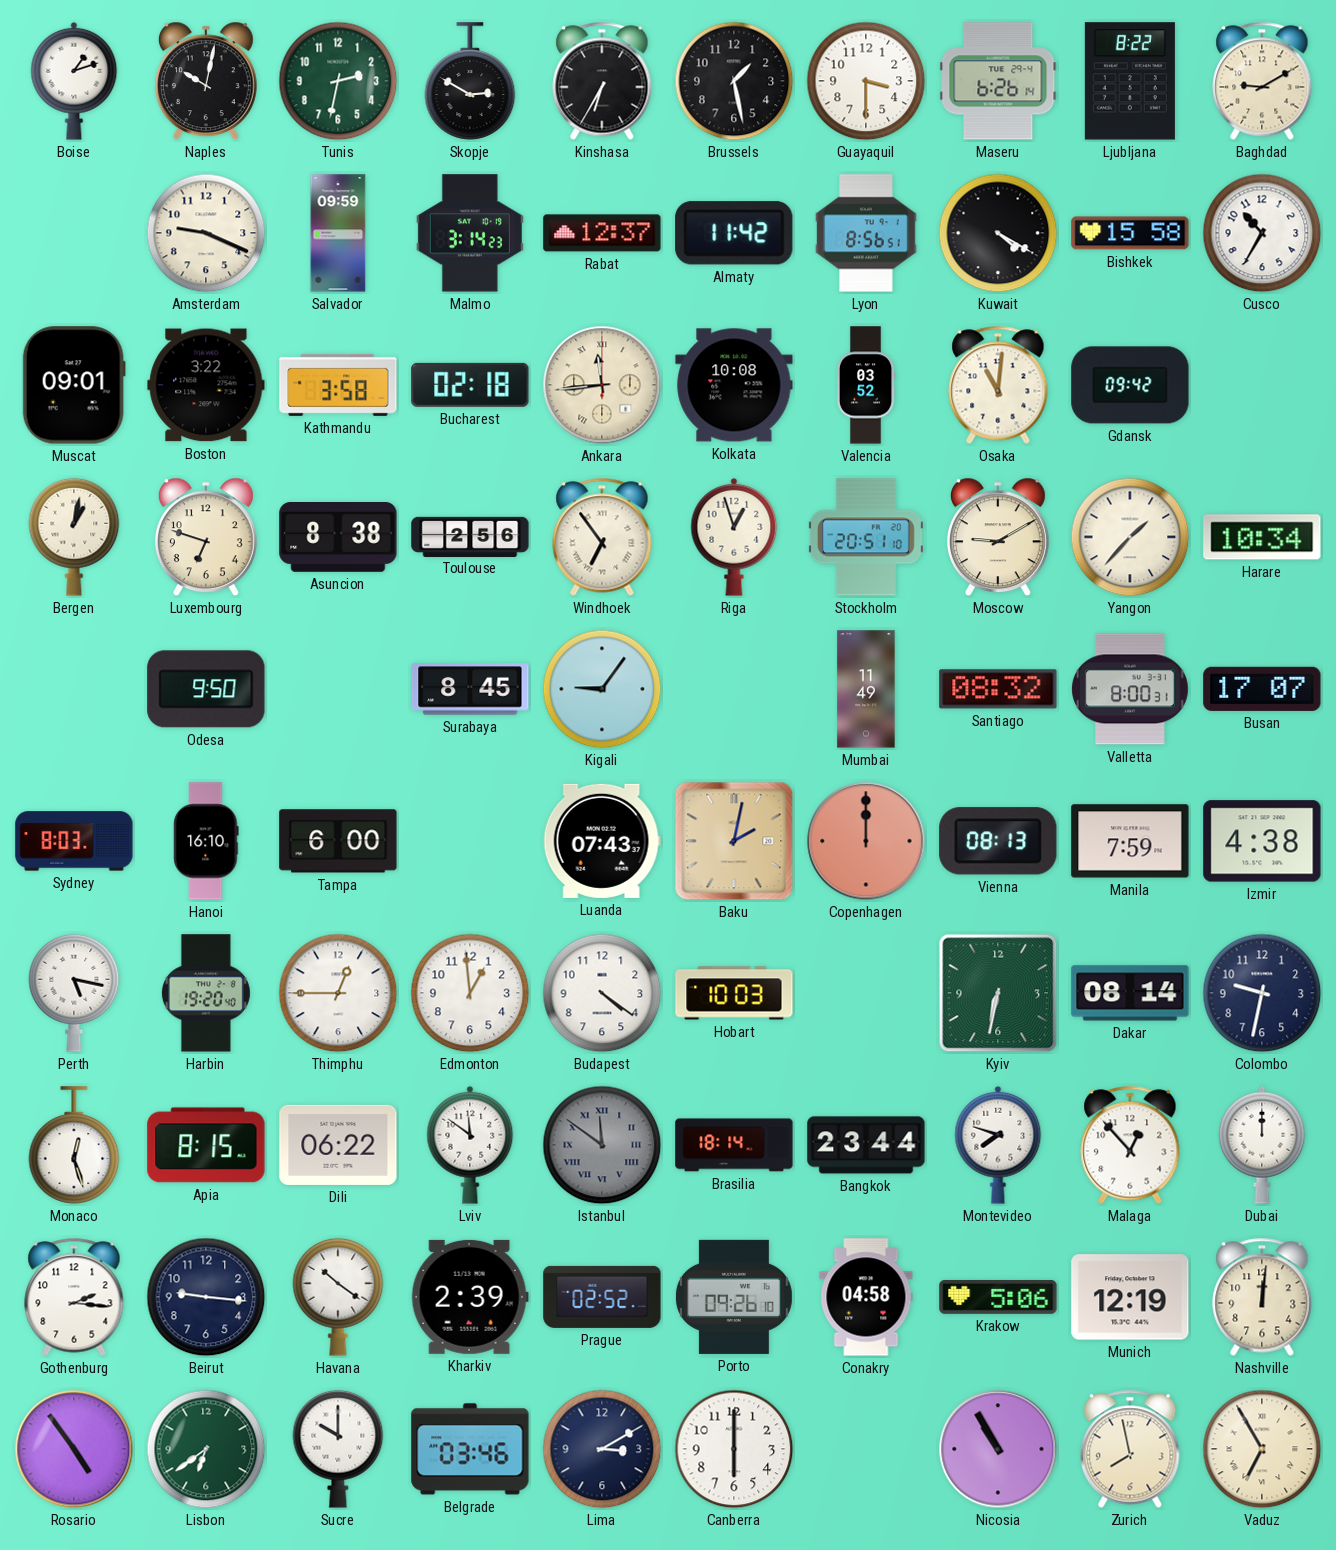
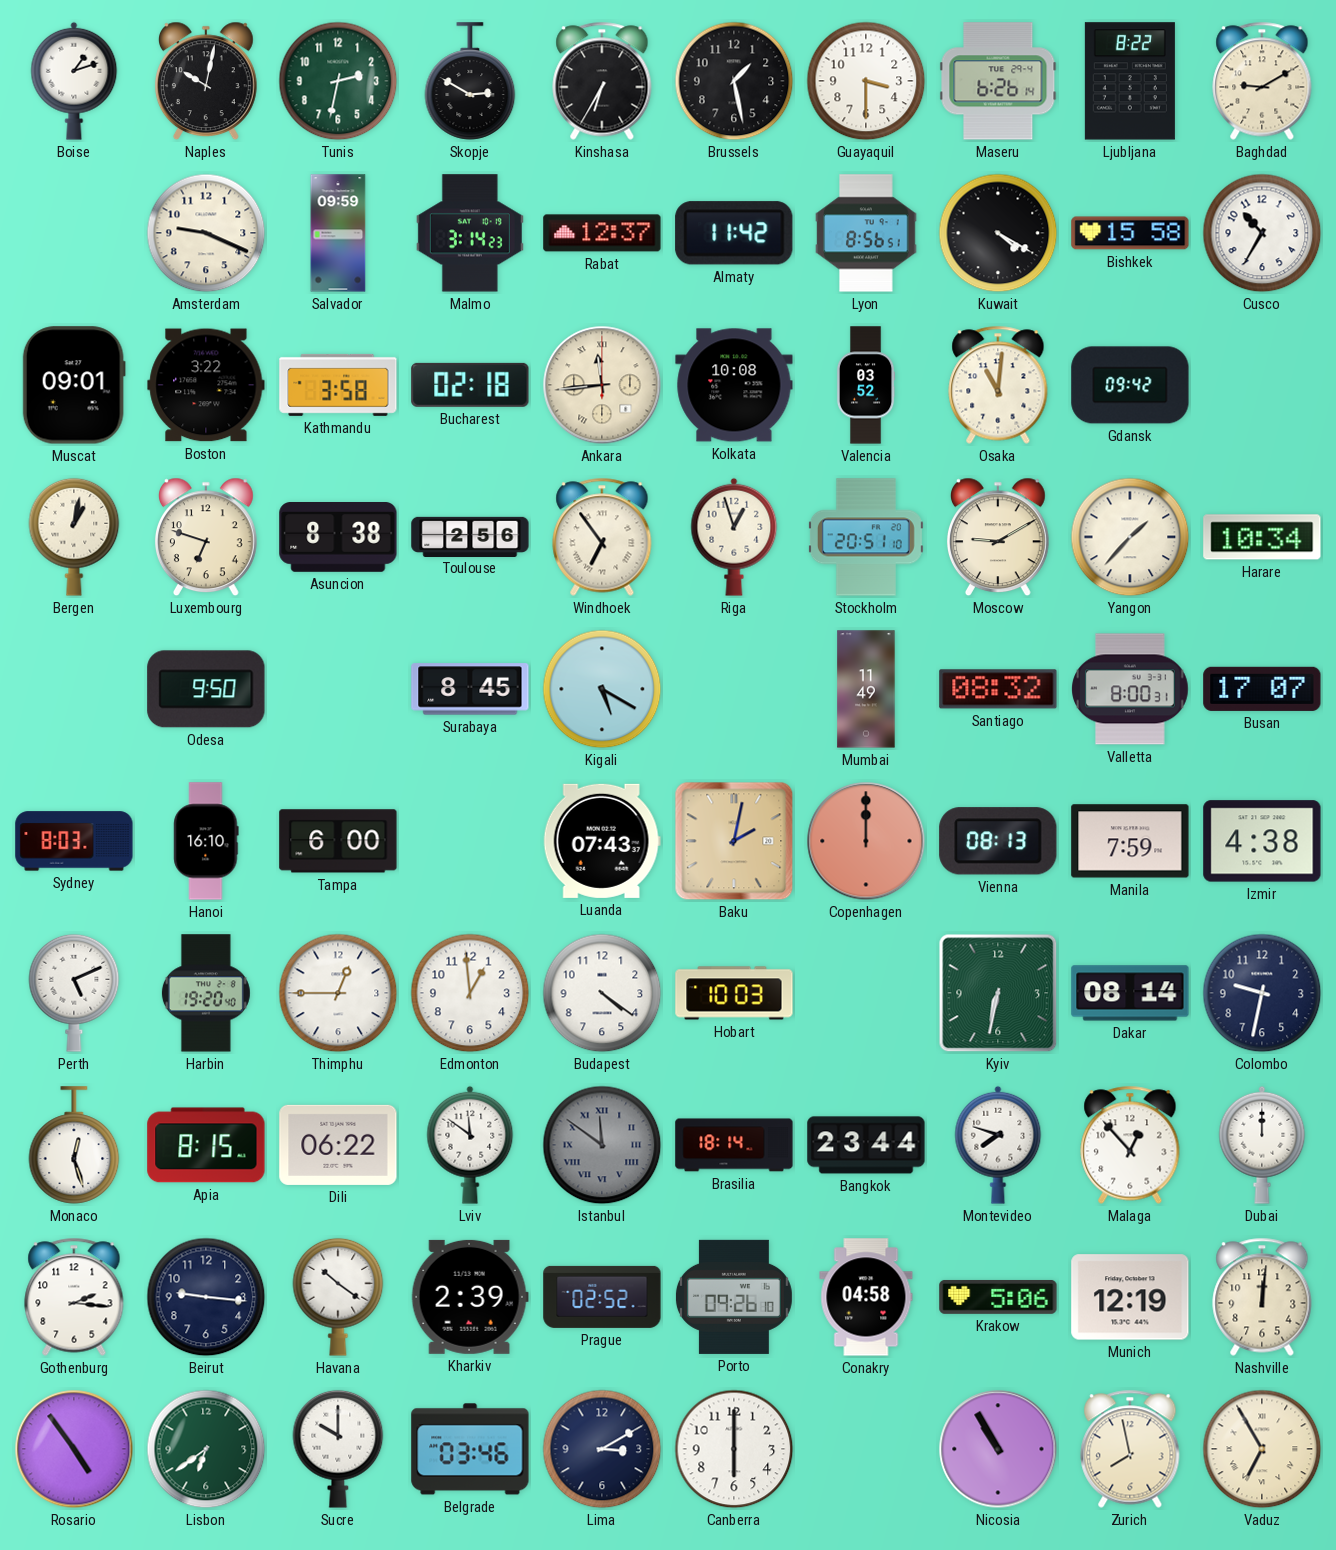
Kigali: 9:06 -> 5:20 (602, 689)
Perth: 5:17 -> 5:11 (74, 993)
